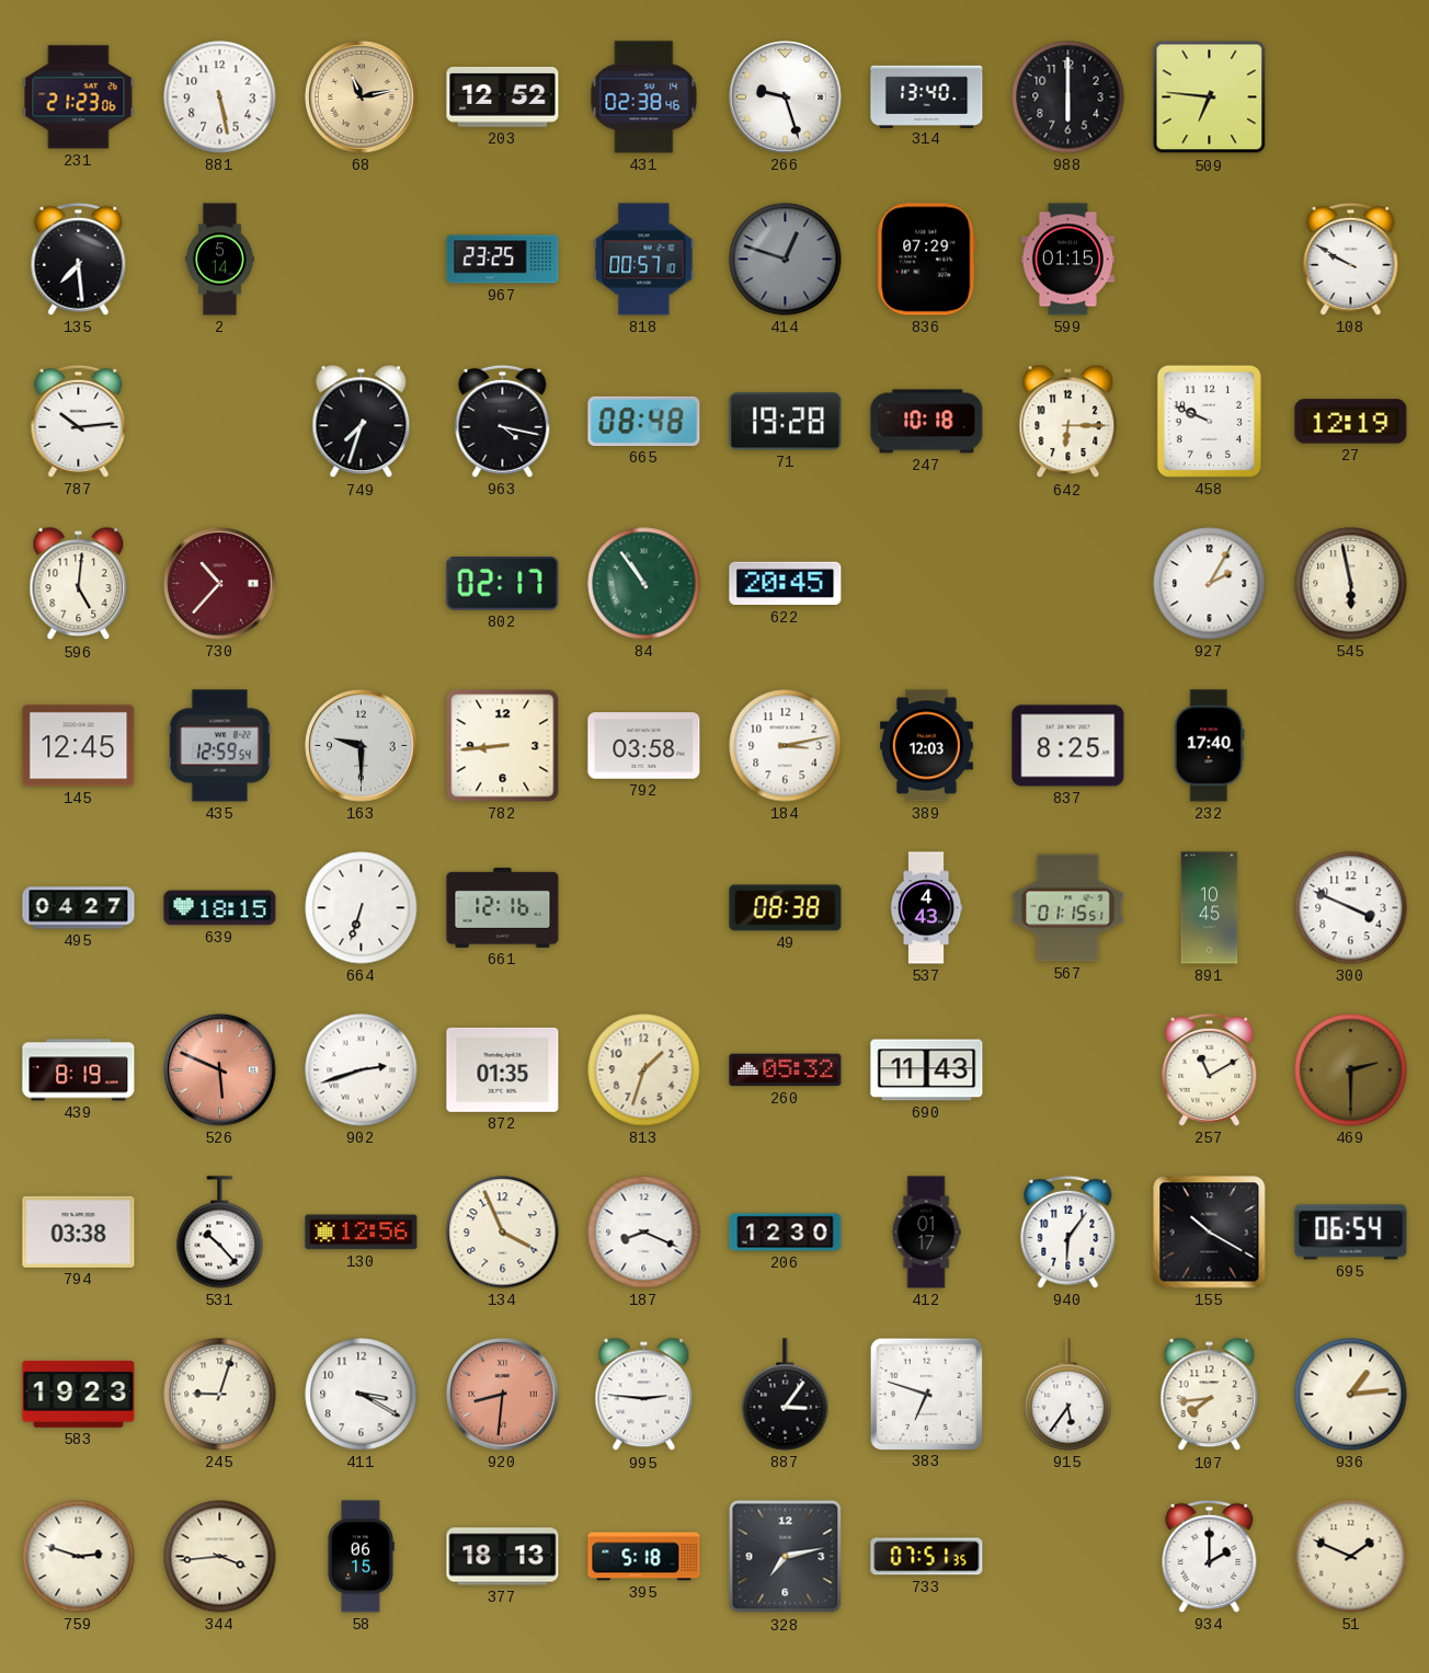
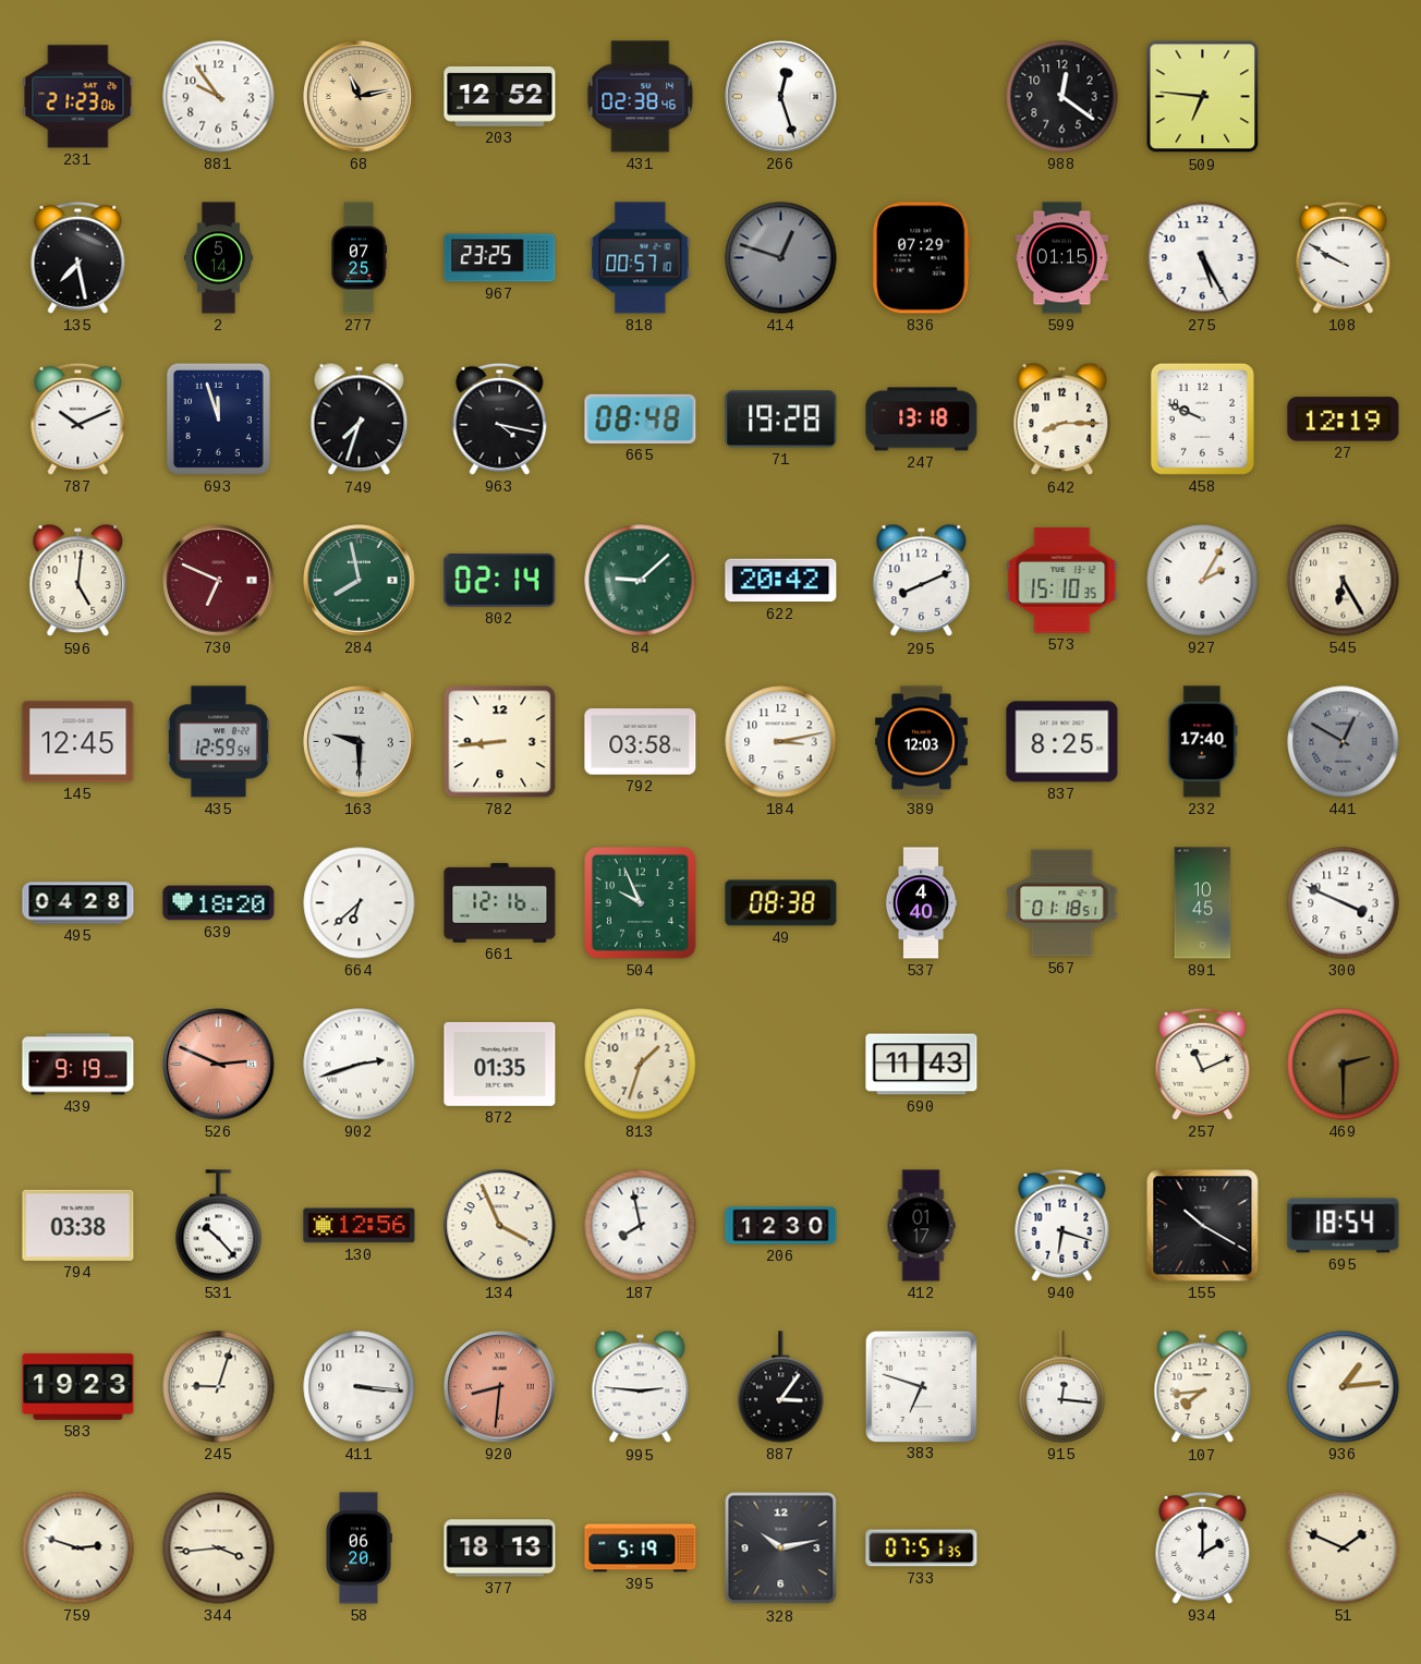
881: 5:28 -> 9:54 (219, 97)
266: 9:27 -> 12:27 (781, 97)
314: 13:40 -> none (927, 96)
988: 6:00 -> 12:21 (1062, 97)
135: 7:29 -> 7:28 (78, 257)
277: none -> 07:25 (359, 258)
275: none -> 5:25 (1203, 258)
787: 10:14 -> 10:11 (78, 418)
693: none -> 11:57 (218, 418)
247: 10:18 -> 13:18 (922, 420)
642: 6:15 -> 8:15 (1062, 420)
730: 10:37 -> 6:49 (219, 581)
284: none -> 7:58 (360, 581)
802: 02:17 -> 02:14 (500, 580)
84: 10:54 -> 9:08 (641, 581)
622: 20:45 -> 20:42 (781, 581)
295: none -> 8:11 (922, 581)
573: none -> 15:10 (1062, 581)
545: 5:58 -> 6:25 (1344, 581)
441: none -> 12:50 (1344, 742)
495: 04:27 -> 04:28 (78, 903)
639: 18:15 -> 18:20 (219, 903)
664: 6:33 -> 6:38 (360, 903)
504: none -> 9:56 (641, 903)
537: 4:43 -> 4:40 (921, 903)
567: 01:15 -> 01:18 (1062, 903)
439: 8:19 -> 9:19 (78, 1065)
526: 5:49 -> 2:49 (219, 1065)
260: 05:32 -> none (786, 1070)
257: 11:10 -> 11:11 (1203, 1064)
187: 8:19 -> 7:58 (641, 1226)
940: 6:06 -> 6:18 (1062, 1225)
695: 06:54 -> 18:54 (1344, 1226)
411: 3:20 -> 3:16 (360, 1387)
915: 5:36 -> 12:16 (1062, 1387)
58: 06:15 -> 06:20 (359, 1548)
395: 5:18 -> 5:19 (641, 1548)
328: 7:13 -> 10:13 (781, 1548)
